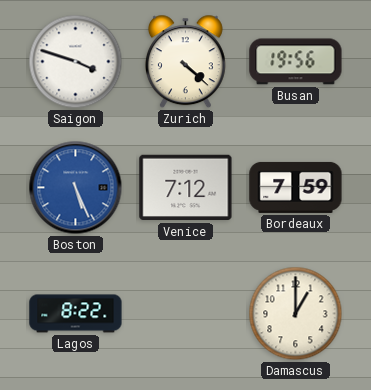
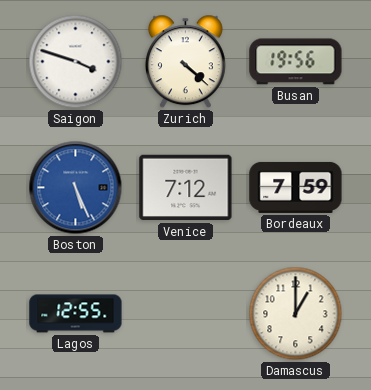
Lagos: 8:22 -> 12:55 (76, 314)
